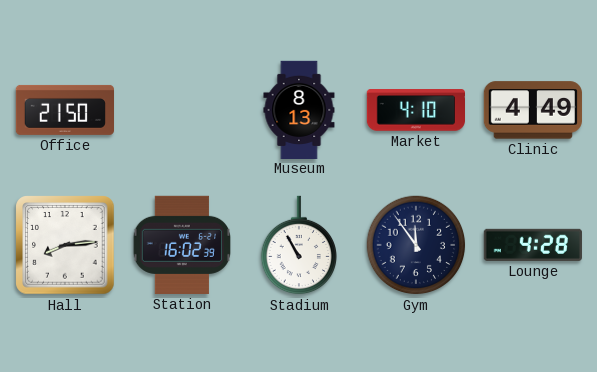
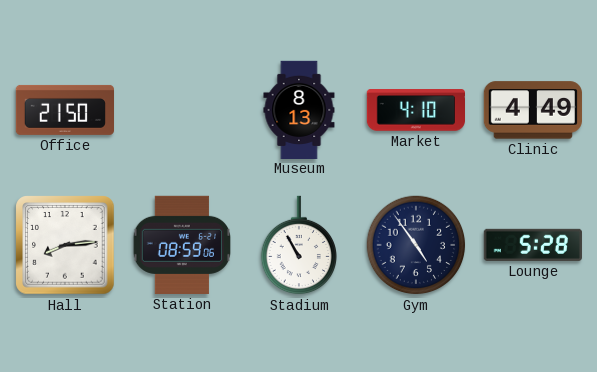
Station: 16:02 -> 08:59 (181, 245)
Gym: 11:54 -> 4:54 (416, 245)
Lounge: 4:28 -> 5:28 (533, 245)
